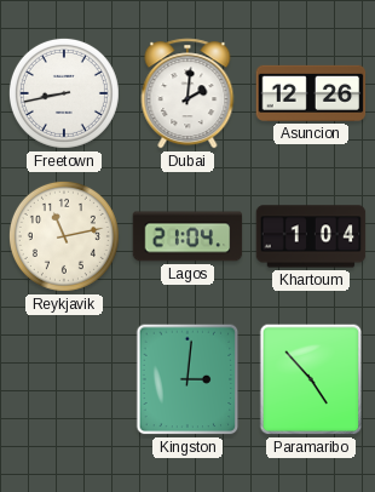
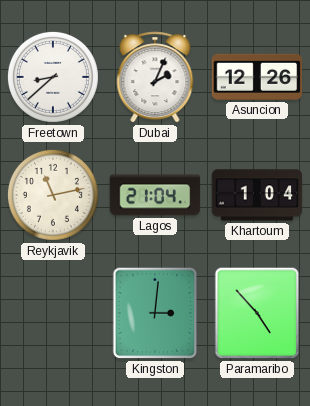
Freetown: 8:43 -> 8:38 (53, 77)
Dubai: 2:01 -> 2:04 (155, 77)
